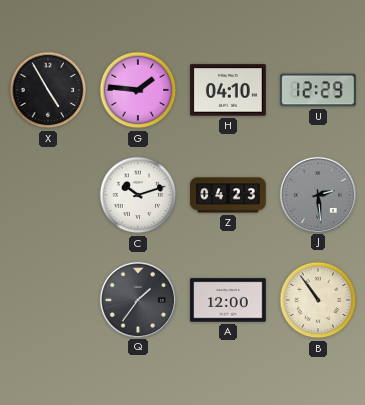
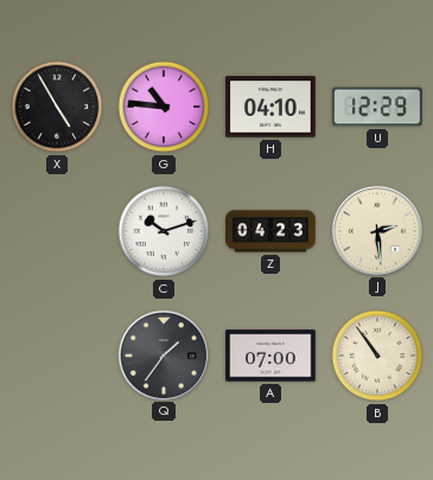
G: 1:46 -> 10:46 (164, 107)
J dial: grey -> cream (376, 230)
A: 12:00 -> 07:00 (270, 356)
